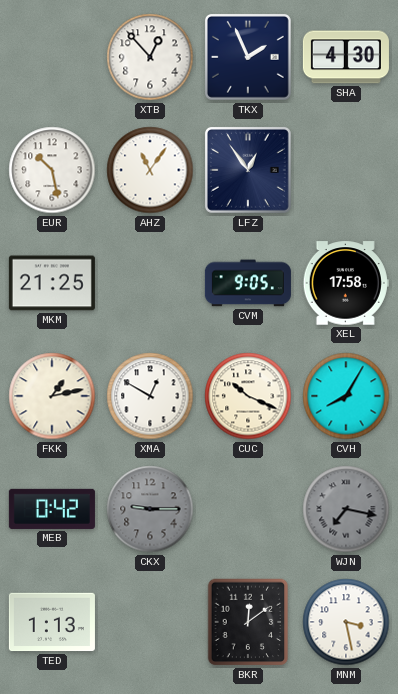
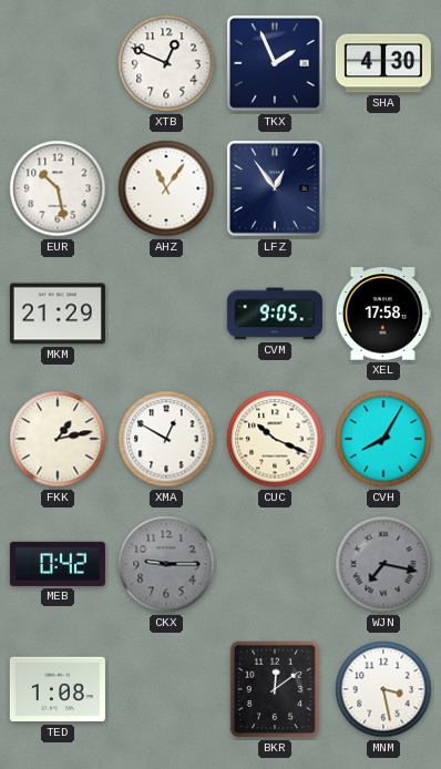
XTB: 12:53 -> 12:49 (166, 63)
MKM: 21:25 -> 21:29 (58, 314)
TED: 1:13 -> 1:08 (58, 689)
